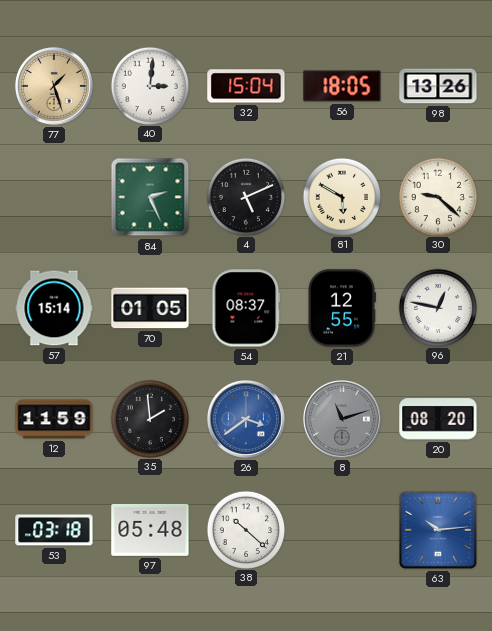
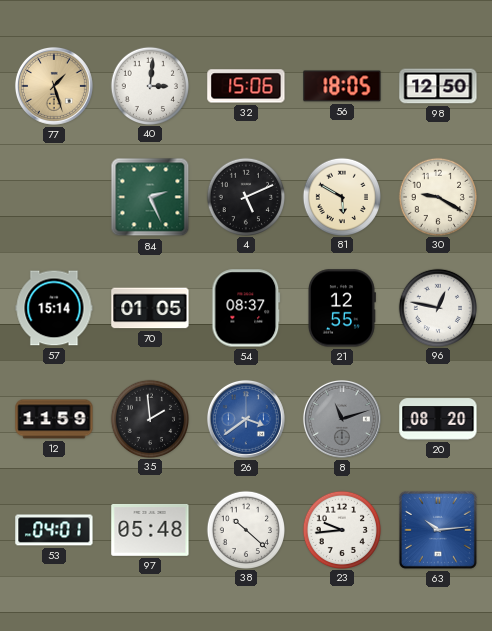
32: 15:04 -> 15:06 (246, 86)
98: 13:26 -> 12:50 (438, 86)
30: 9:22 -> 9:20 (437, 196)
53: 03:18 -> 04:01 (54, 530)
23: none -> 9:44 (341, 529)
